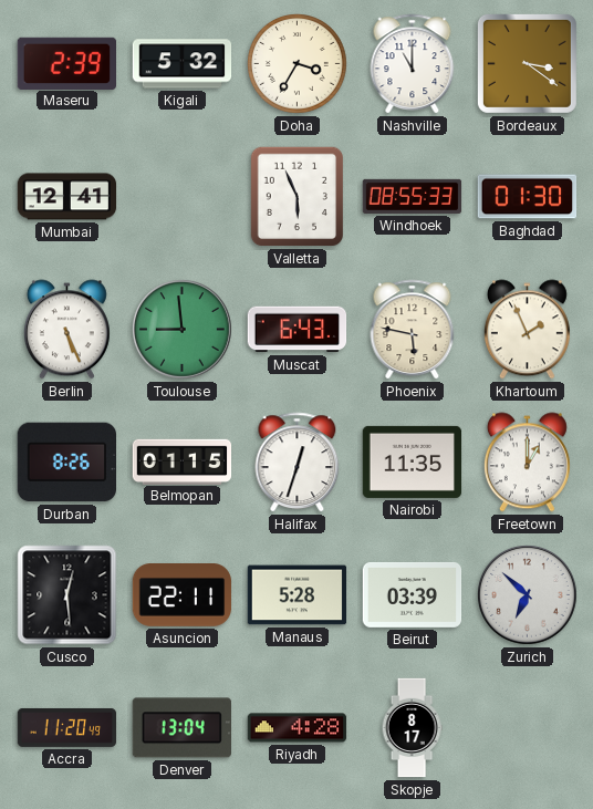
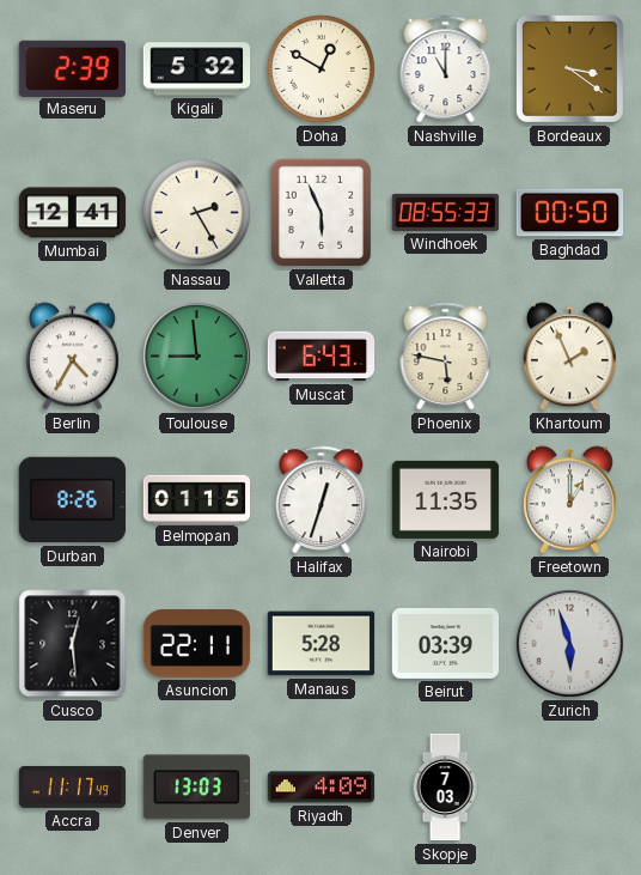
Doha: 3:35 -> 12:50 (322, 69)
Nassau: none -> 2:25 (197, 213)
Baghdad: 01:30 -> 00:50 (570, 213)
Berlin: 5:26 -> 4:35 (72, 357)
Zurich: 6:52 -> 5:57 (570, 644)
Accra: 11:20 -> 11:17 (73, 786)
Denver: 13:04 -> 13:03 (196, 788)
Riyadh: 4:28 -> 4:09 (322, 788)
Skopje: 8:17 -> 7:03 (445, 788)
